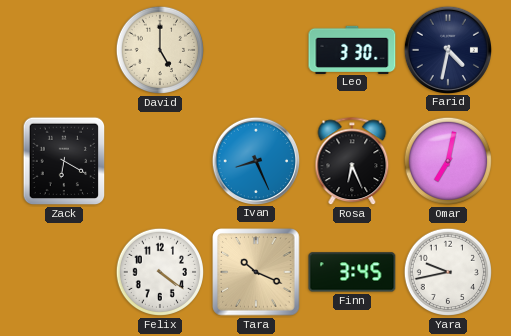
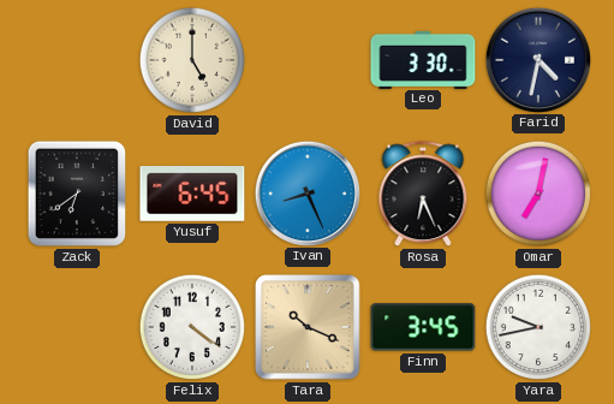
Zack: 6:20 -> 6:39 (77, 194)
Yusuf: none -> 6:45 (192, 195)
